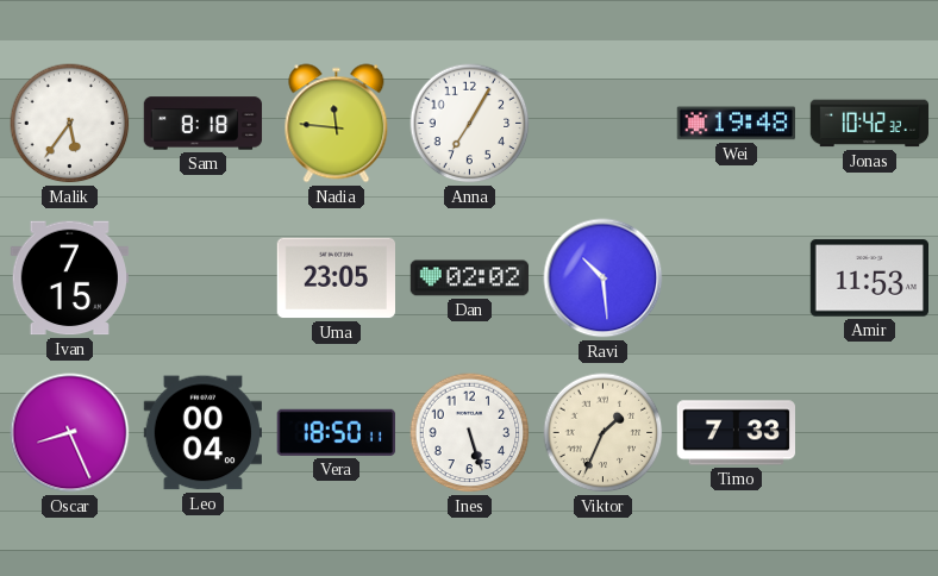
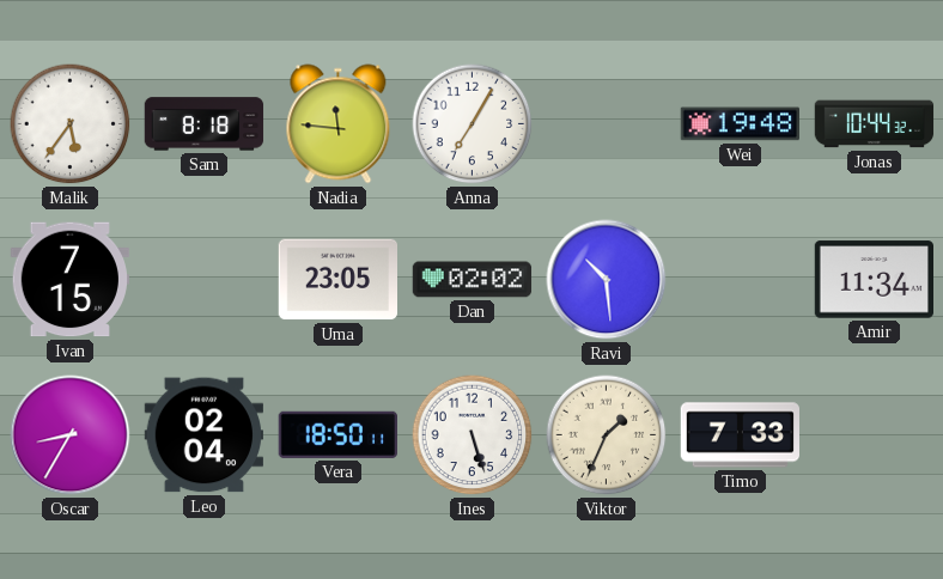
Jonas: 10:42 -> 10:44 (875, 124)
Amir: 11:53 -> 11:34 (875, 280)
Oscar: 8:26 -> 8:35 (71, 435)
Leo: 00:04 -> 02:04 (203, 435)
